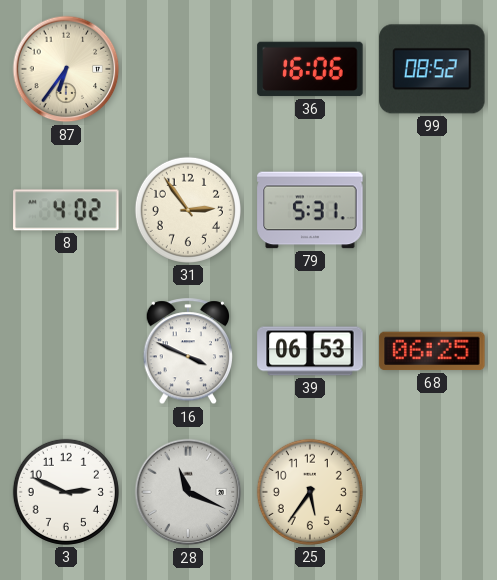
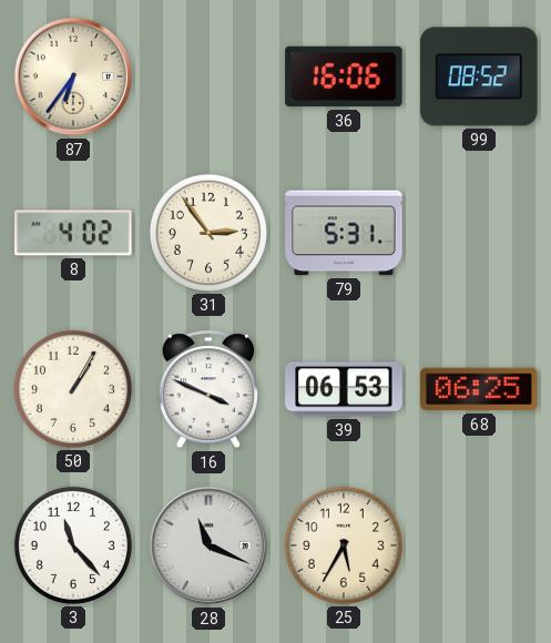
50: none -> 1:05 (73, 389)
3: 2:49 -> 11:23 (73, 545)
25: 5:36 -> 5:35 (344, 545)
